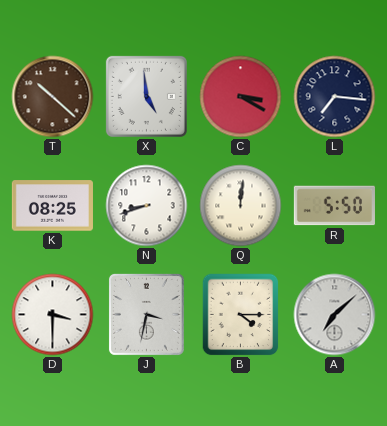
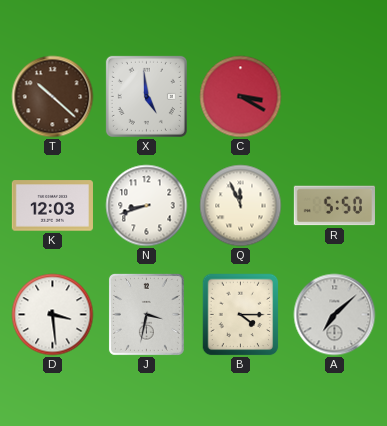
L: 7:16 -> none (335, 97)
K: 08:25 -> 12:03 (52, 206)
Q: 12:01 -> 11:56 (241, 206)
D: 3:30 -> 3:29 (53, 315)
